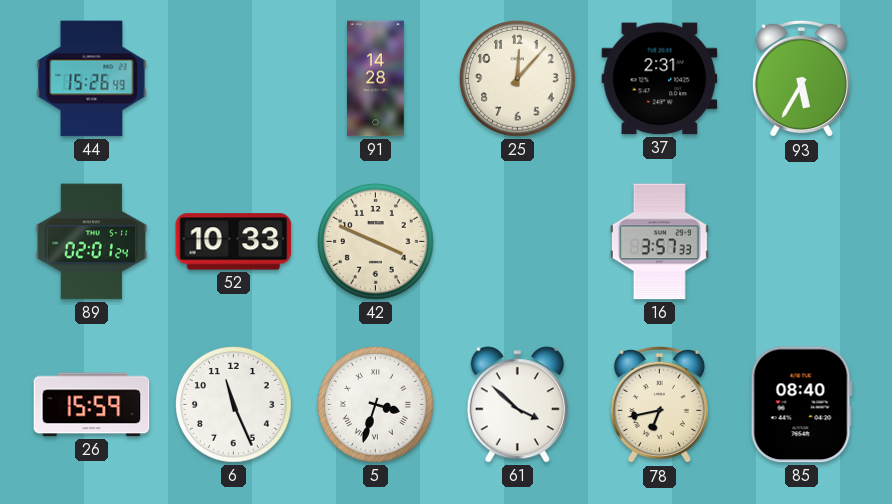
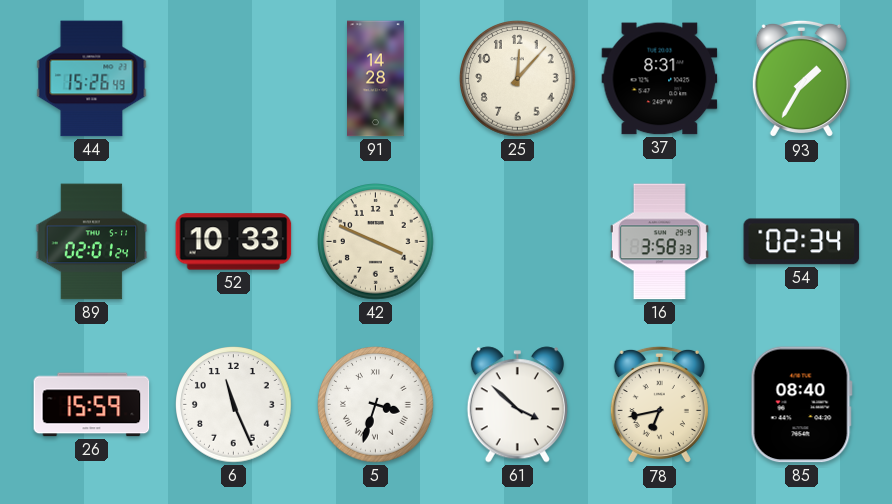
37: 2:31 -> 8:31 (660, 79)
93: 5:35 -> 1:35 (801, 79)
16: 3:57 -> 3:58 (659, 242)
54: none -> 02:34 (802, 242)
